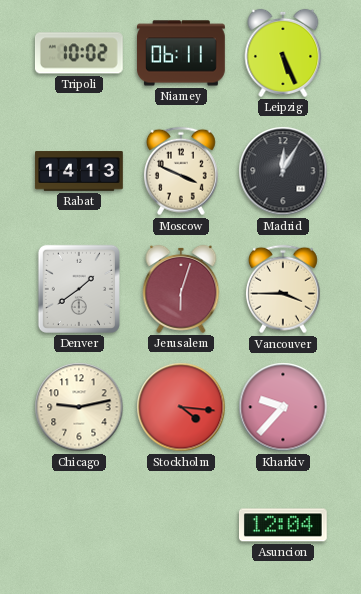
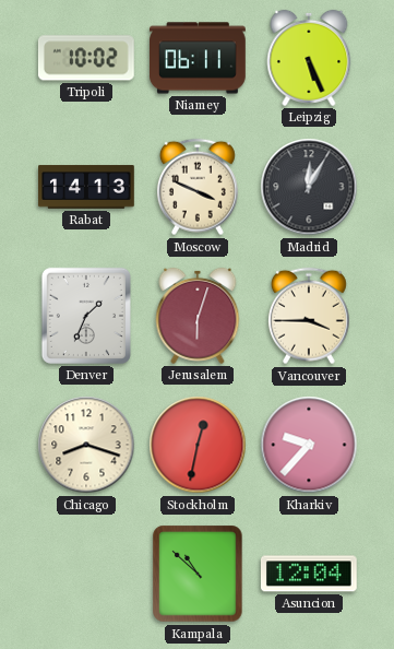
Denver: 1:39 -> 1:34 (86, 316)
Chicago: 9:13 -> 8:18 (86, 445)
Stockholm: 4:16 -> 12:32 (198, 445)
Kampala: none -> 10:52 (198, 574)
